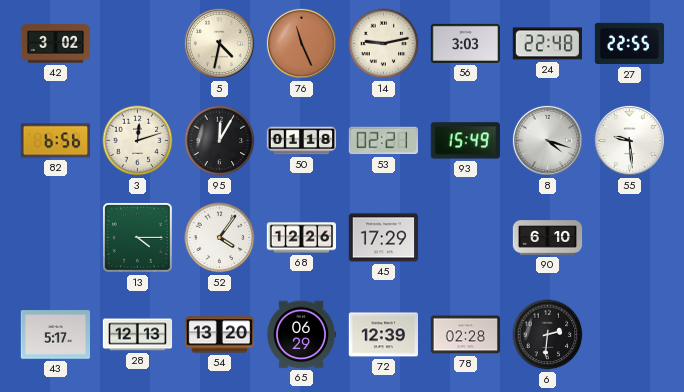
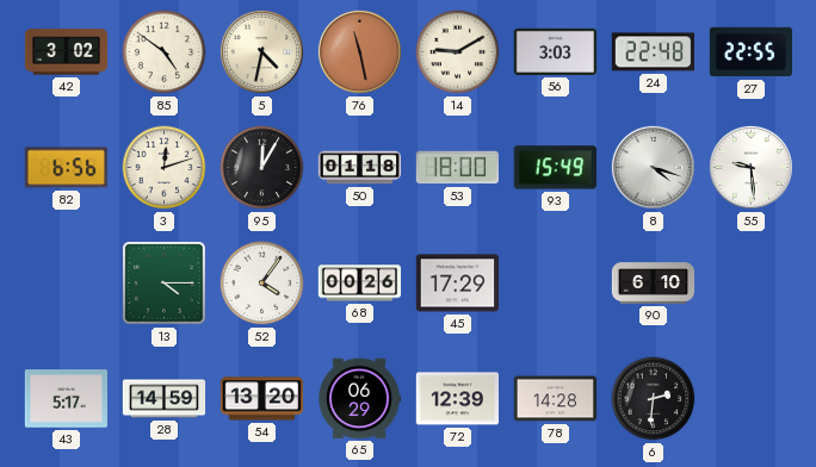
85: none -> 4:51 (165, 52)
76: 11:26 -> 11:28 (359, 51)
14: 9:13 -> 9:10 (458, 52)
53: 02:21 -> 18:00 (457, 168)
68: 12:26 -> 00:26 (359, 284)
28: 12:13 -> 14:59 (165, 399)
78: 02:28 -> 14:28 (556, 399)
